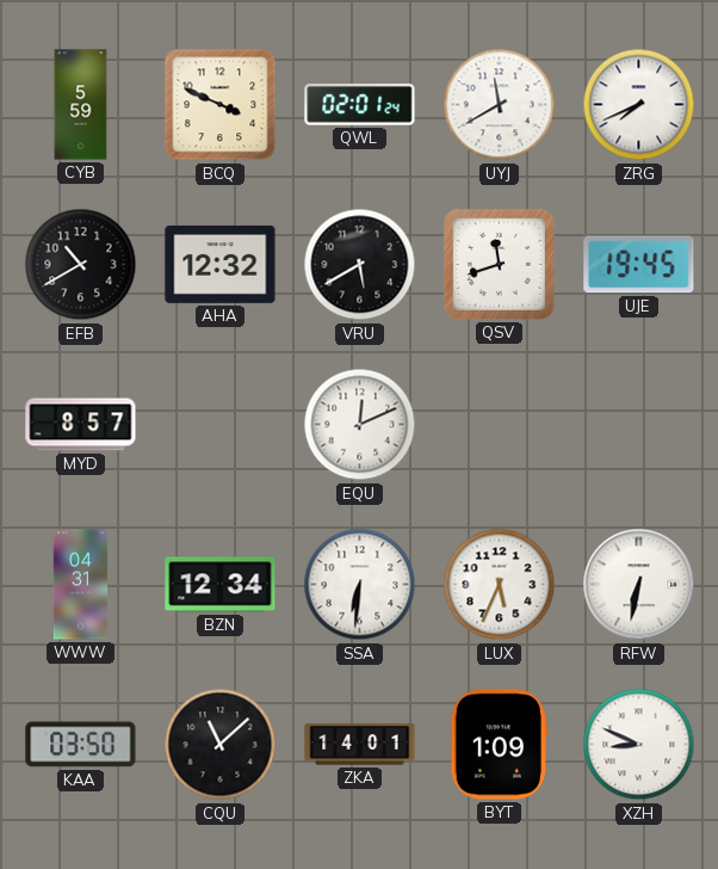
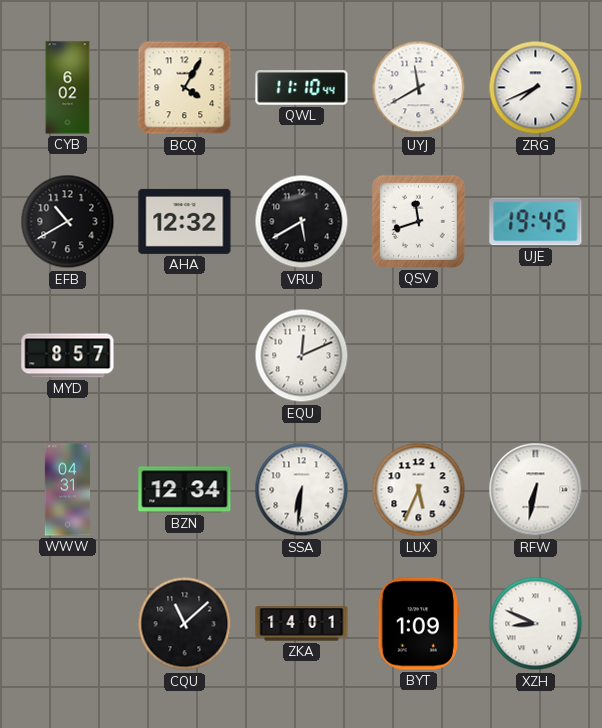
CYB: 5:59 -> 6:02 (68, 88)
BCQ: 3:49 -> 4:05 (185, 88)
QWL: 02:01 -> 11:10 (302, 88)
KAA: 03:50 -> none (81, 745)
